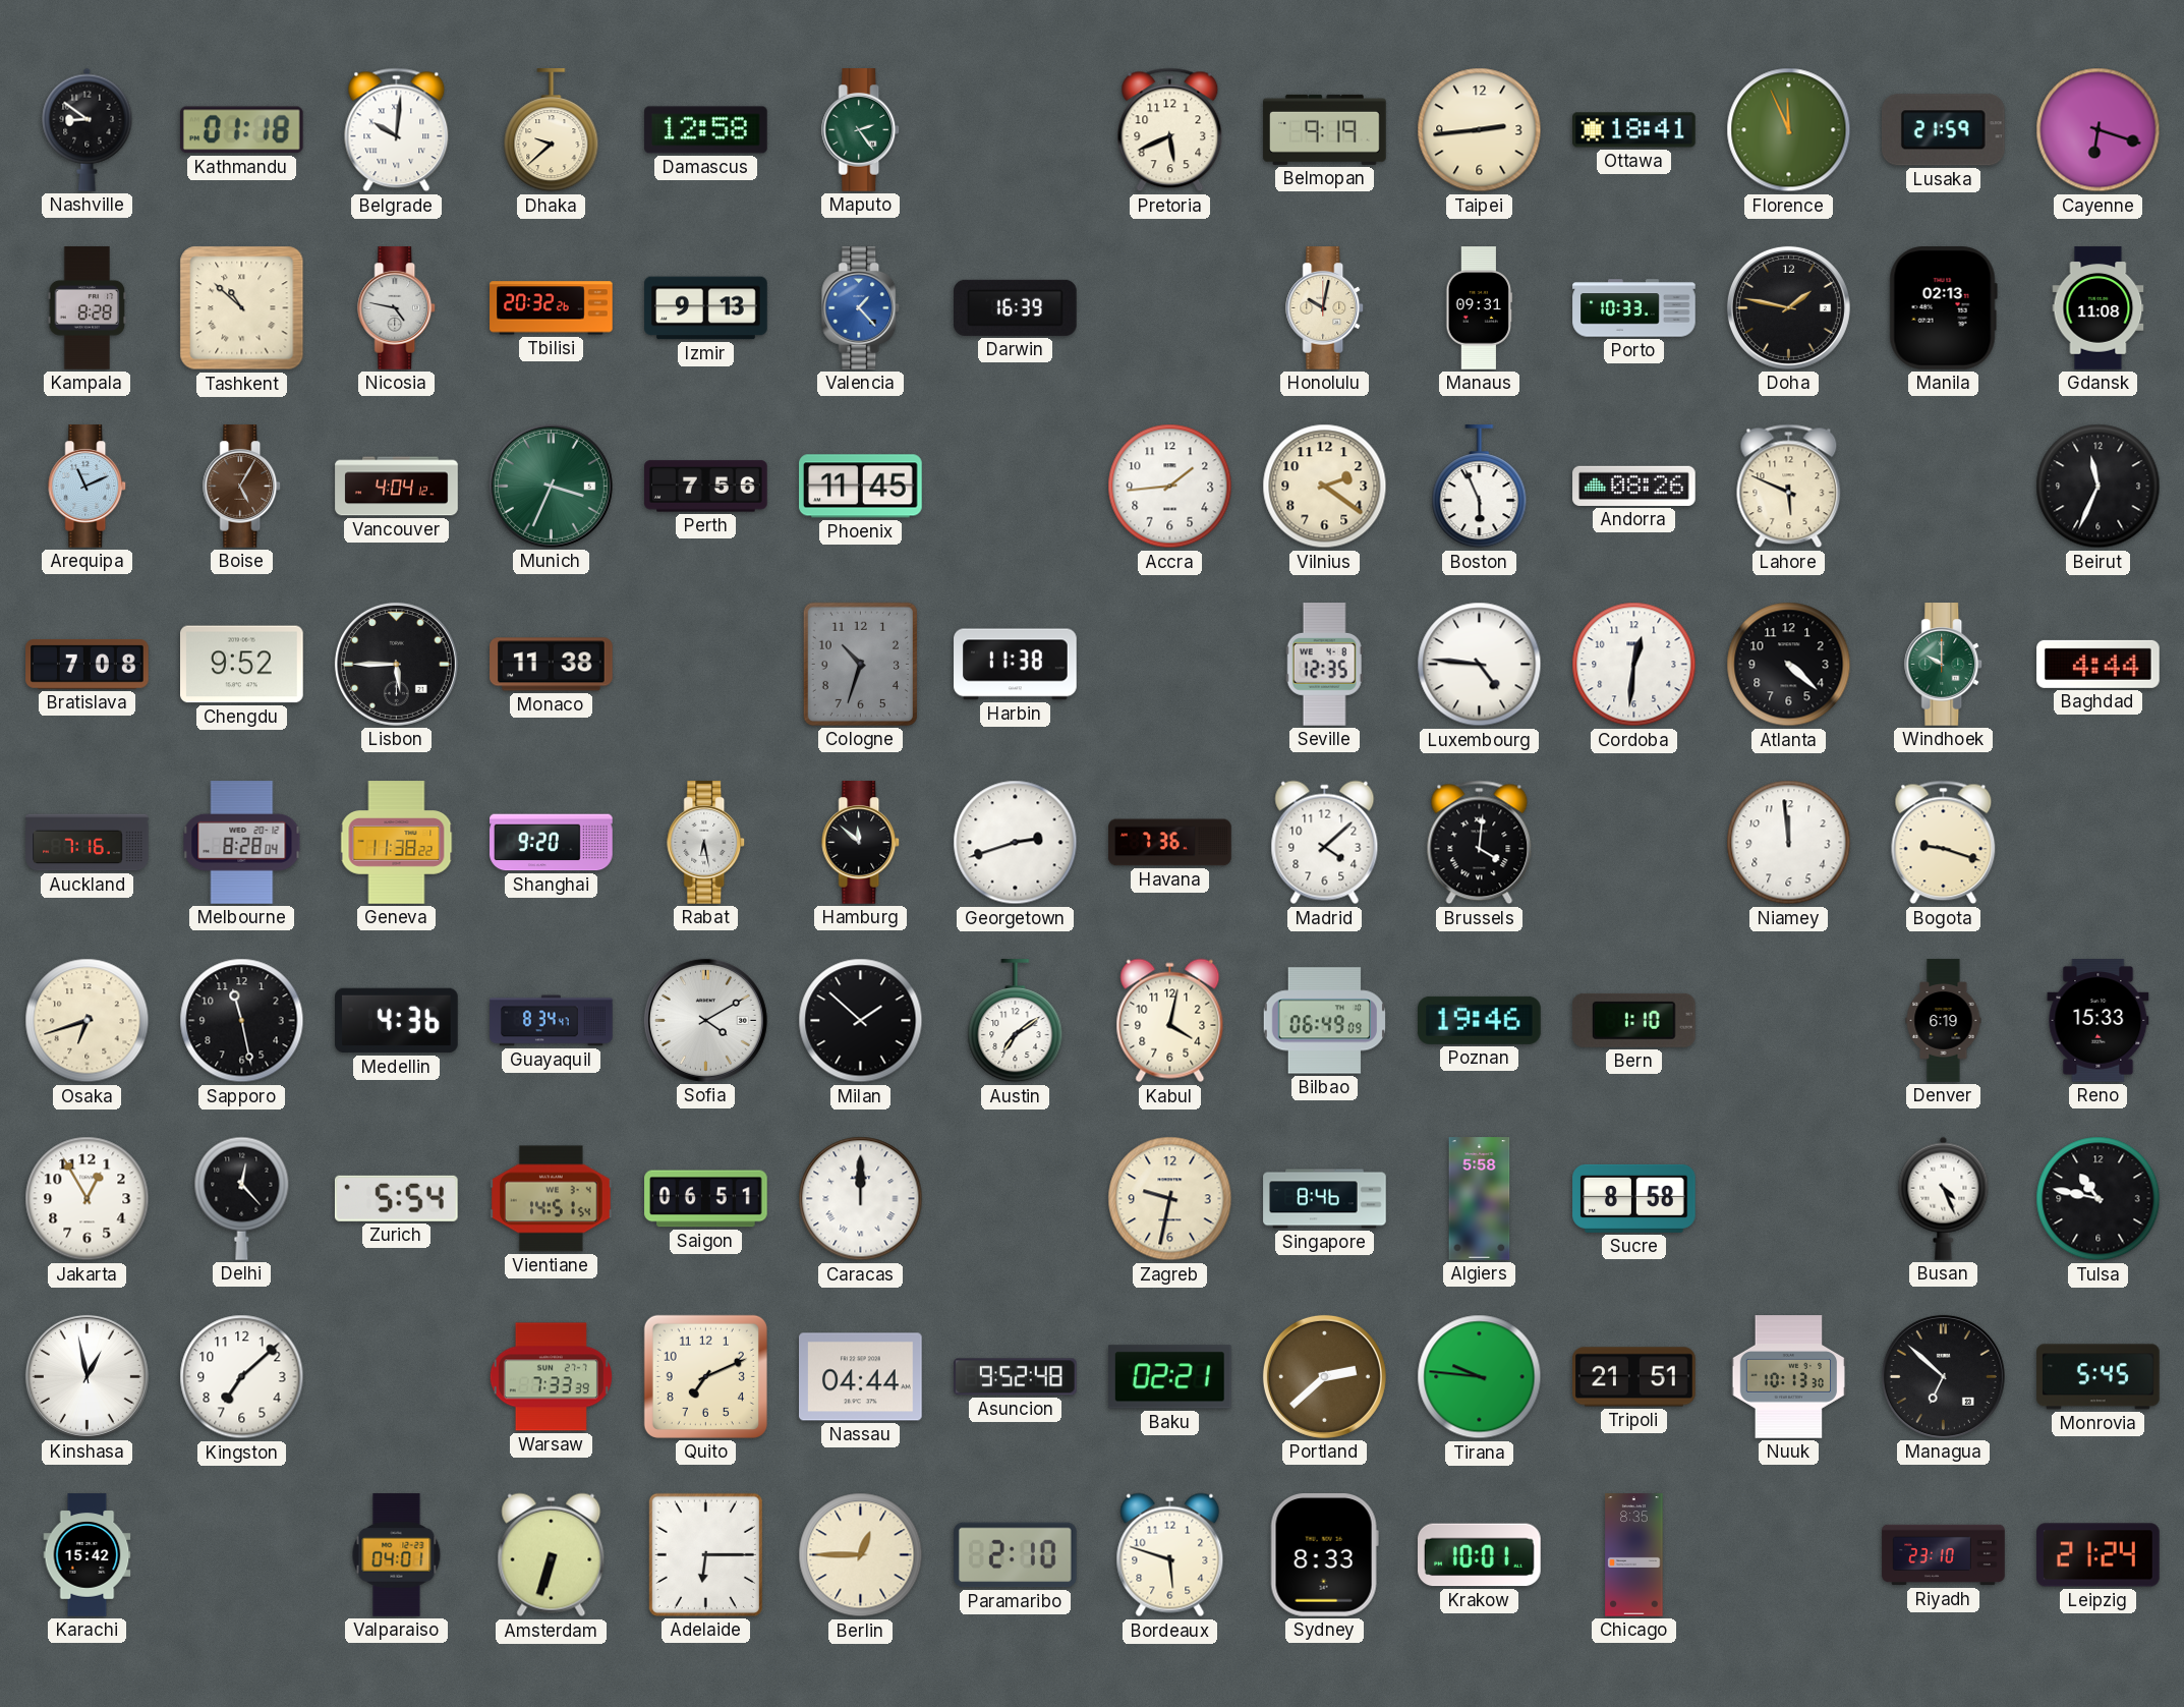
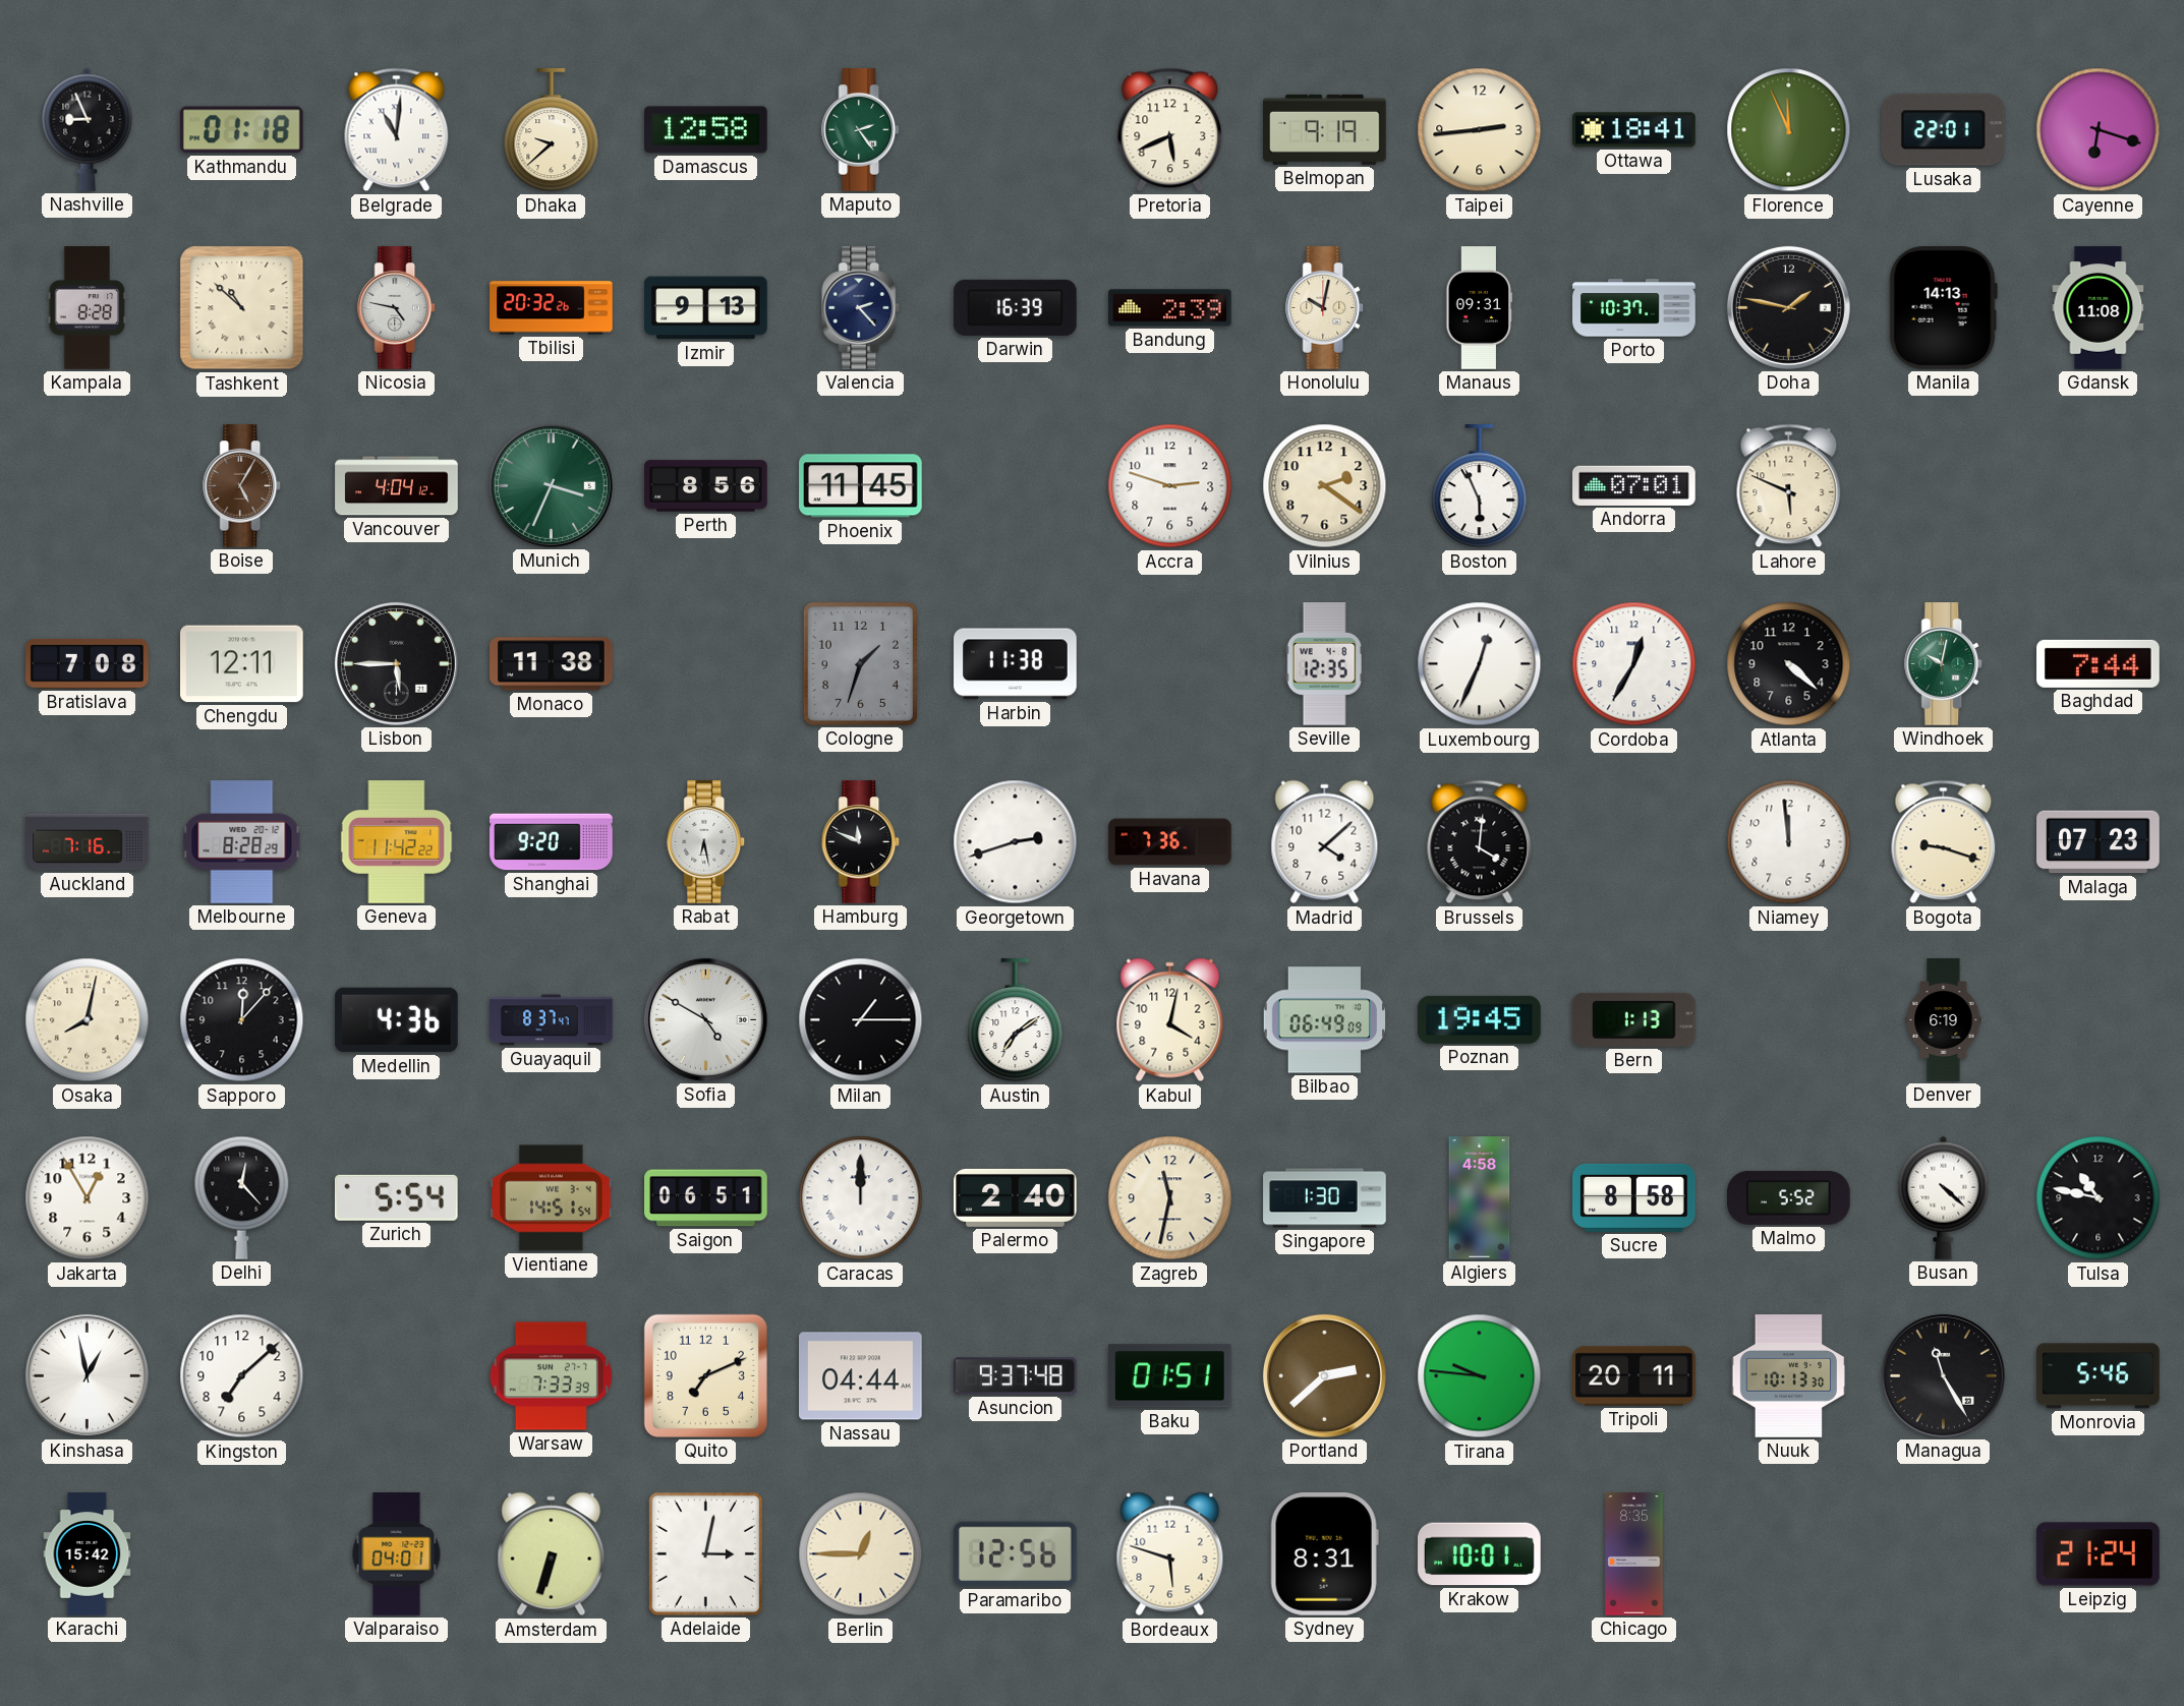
Nashville: 8:51 -> 8:56 (88, 129)
Belgrade: 10:01 -> 11:01 (397, 130)
Lusaka: 21:59 -> 22:01 (1943, 130)
Valencia: 1:23 -> 2:23 (861, 308)
Valencia dial: blue -> navy (861, 308)
Bandung: none -> 2:39 (1170, 308)
Porto: 10:33 -> 10:37 (1634, 308)
Manila: 02:13 -> 14:13 (1943, 308)
Arequipa: 11:11 -> none (88, 487)
Perth: 7:56 -> 8:56 (706, 486)
Accra: 1:44 -> 2:48 (1170, 486)
Andorra: 08:26 -> 07:01 (1634, 485)
Beirut: 11:34 -> none (2099, 487)
Chengdu: 9:52 -> 12:11 (242, 664)
Cologne: 10:33 -> 1:33 (860, 663)
Luxembourg: 4:46 -> 12:34 (1480, 664)
Cordoba: 12:31 -> 12:35 (1634, 664)
Windhoek: 10:00 -> 10:02 (1944, 664)
Baghdad: 4:44 -> 7:44 (2099, 663)
Melbourne: 8:28:04 -> 8:28:29 (242, 842)
Geneva: 11:38 -> 11:42 (397, 842)
Hamburg: 11:52 -> 11:49 (861, 842)
Malaga: none -> 07:23 (2099, 842)
Osaka: 6:42 -> 8:02 (88, 1020)
Sapporo: 11:28 -> 12:07 (242, 1020)
Guayaquil: 8:34 -> 8:37 (552, 1020)
Sofia: 4:10 -> 4:50 (705, 1019)
Milan: 1:52 -> 1:15 (861, 1020)
Poznan: 19:46 -> 19:45 (1480, 1019)
Bern: 1:10 -> 1:13 (1634, 1019)
Reno: 15:33 -> none (2099, 1021)
Palermo: none -> 2:40 (1016, 1197)
Zagreb: 9:32 -> 11:32 (1170, 1198)
Singapore: 8:46 -> 1:30 (1325, 1198)
Algiers: 5:58 -> 4:58 (1480, 1198)
Malmo: none -> 5:52 (1789, 1197)
Busan: 4:26 -> 4:22 (1944, 1197)
Asuncion: 9:52 -> 9:37 (1016, 1376)
Baku: 02:21 -> 01:51 (1169, 1376)
Tripoli: 21:51 -> 20:11 (1634, 1376)
Managua: 6:52 -> 11:25 (1943, 1375)
Monrovia: 5:45 -> 5:46 (2099, 1376)
Adelaide: 6:15 -> 3:02 (705, 1553)
Paramaribo: 2:10 -> 12:56 (1016, 1554)
Sydney: 8:33 -> 8:31 (1324, 1554)
Riyadh: 23:10 -> none (1944, 1555)
